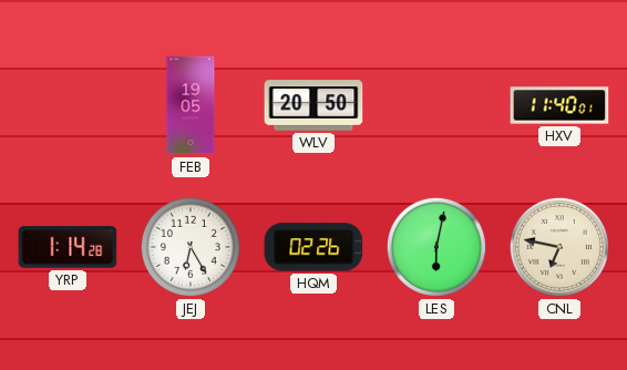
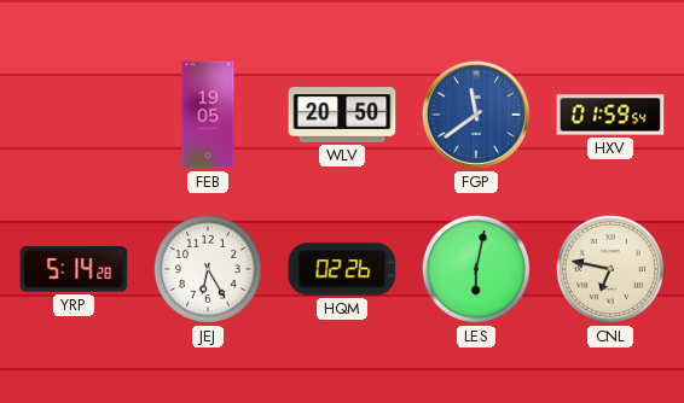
FGP: none -> 11:39 (476, 115)
HXV: 11:40 -> 01:59 (610, 115)
YRP: 1:14 -> 5:14 (74, 269)
